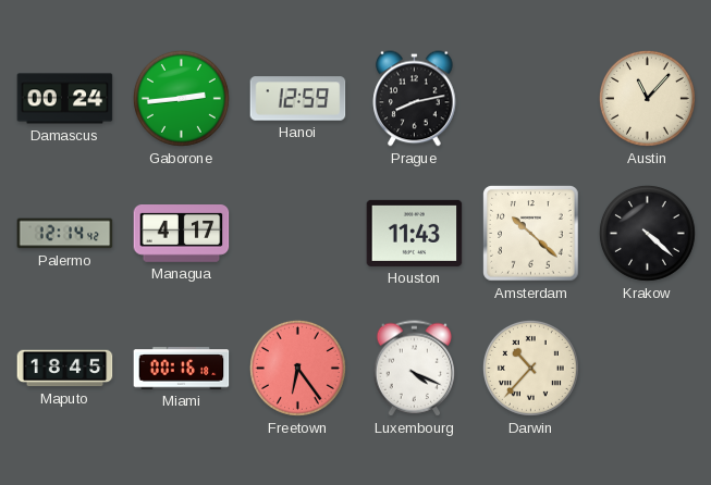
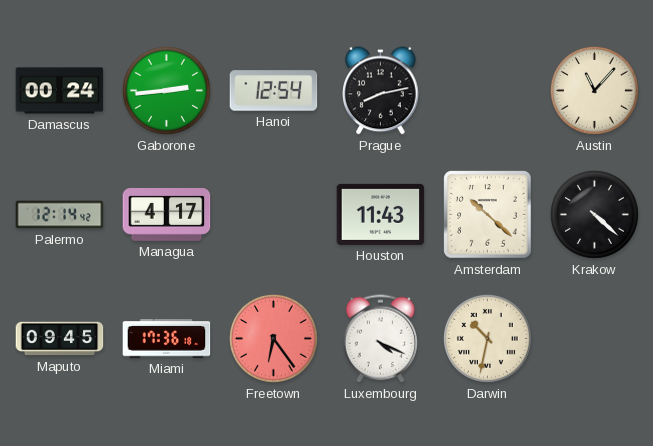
Hanoi: 12:59 -> 12:54 (274, 91)
Maputo: 18:45 -> 09:45 (60, 339)
Miami: 00:16 -> 17:36 (167, 339)
Darwin: 10:37 -> 10:32 (487, 338)
